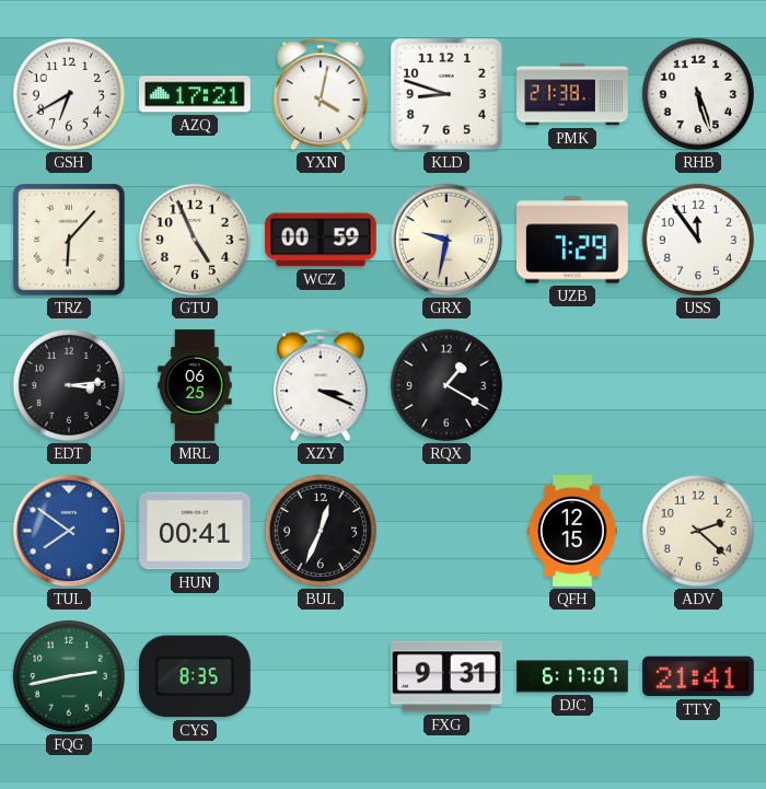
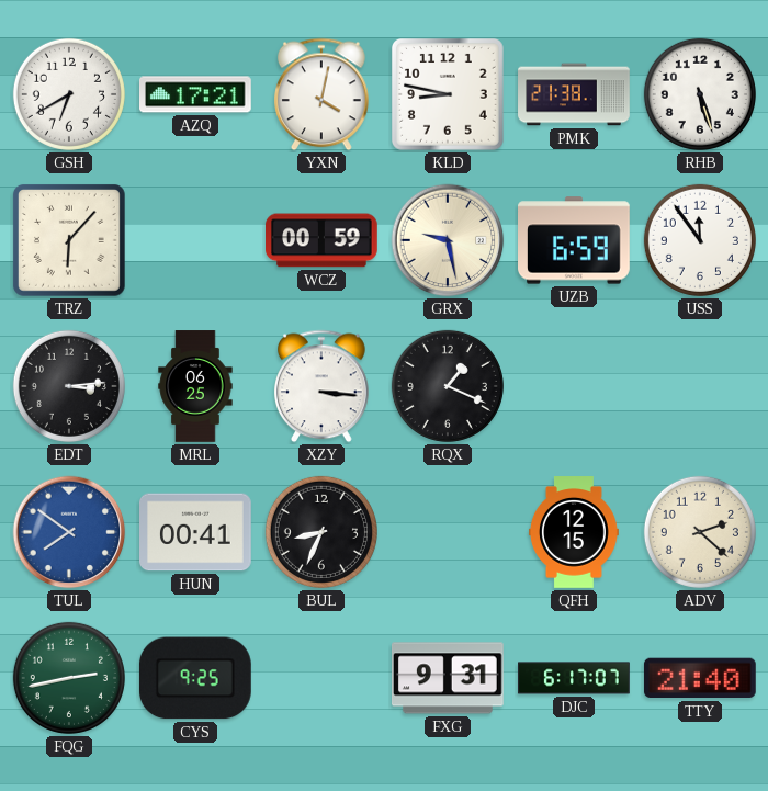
KLD: 8:48 -> 8:47 (448, 94)
GTU: 4:56 -> none (195, 240)
GRX: 9:32 -> 9:28 (448, 240)
UZB: 7:29 -> 6:59 (575, 240)
XZY: 3:19 -> 3:16 (323, 386)
RQX: 1:20 -> 1:19 (448, 386)
BUL: 12:34 -> 8:34 (321, 532)
CYS: 8:35 -> 9:25 (195, 678)
TTY: 21:41 -> 21:40 (700, 678)
